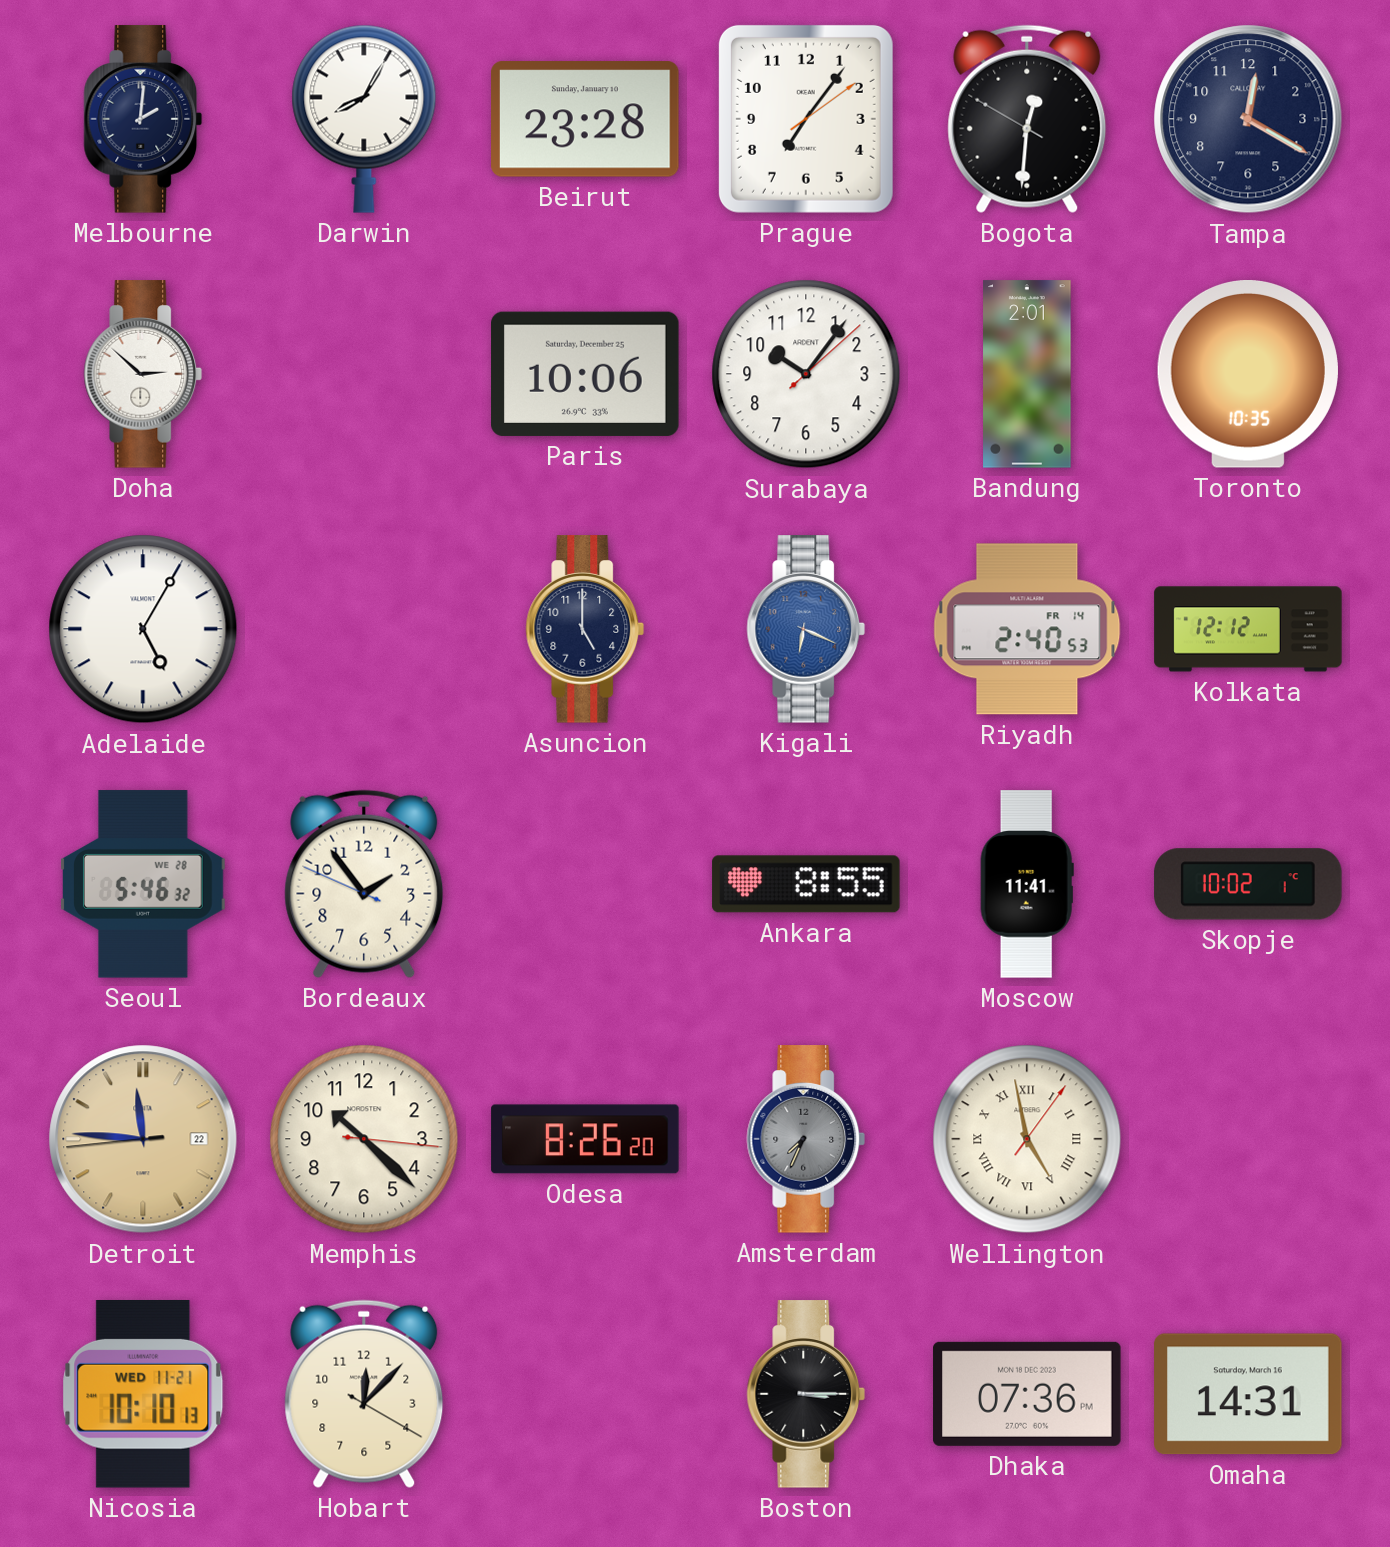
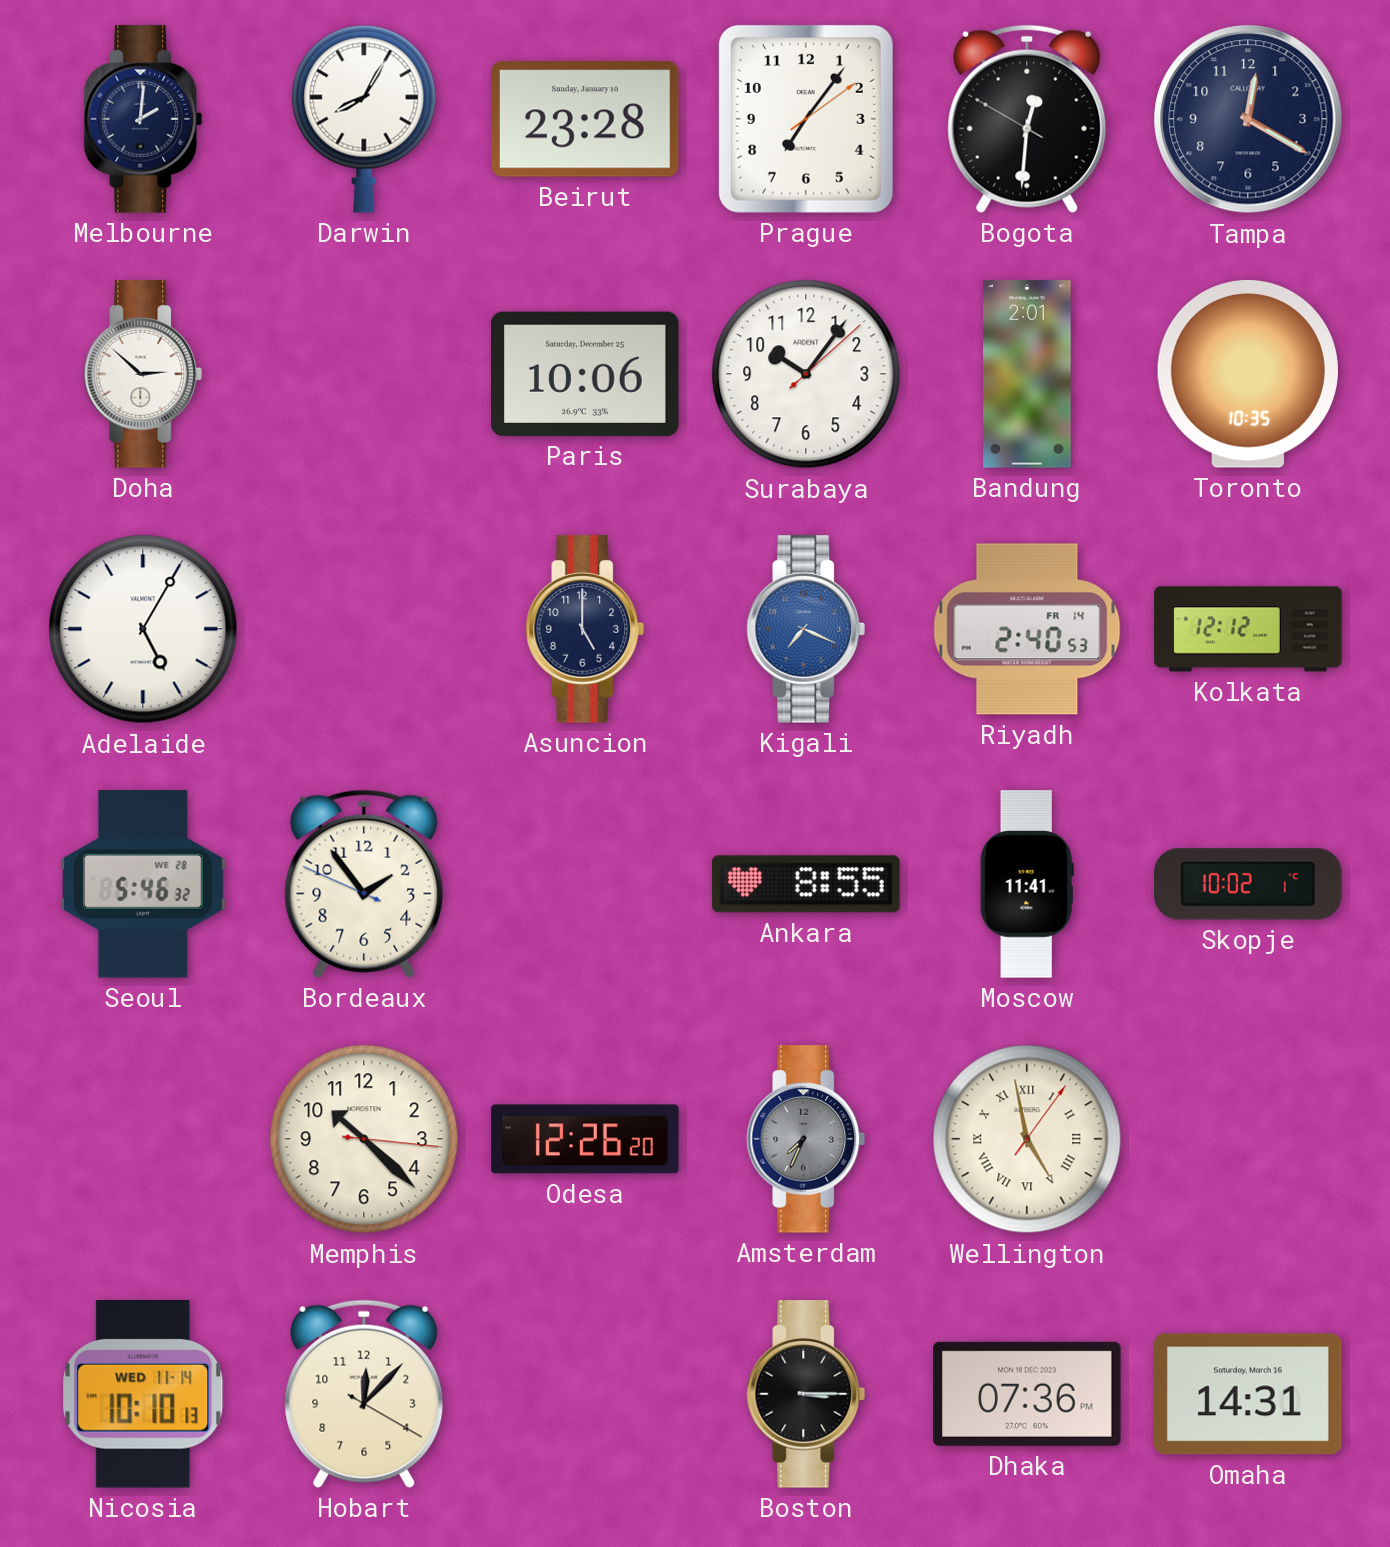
Kigali: 6:19 -> 7:19 (806, 629)
Detroit: 11:45 -> none (143, 1139)
Odesa: 8:26 -> 12:26 (585, 1139)
Nicosia date: WED 11-21 -> WED 11-14 (143, 1395)
